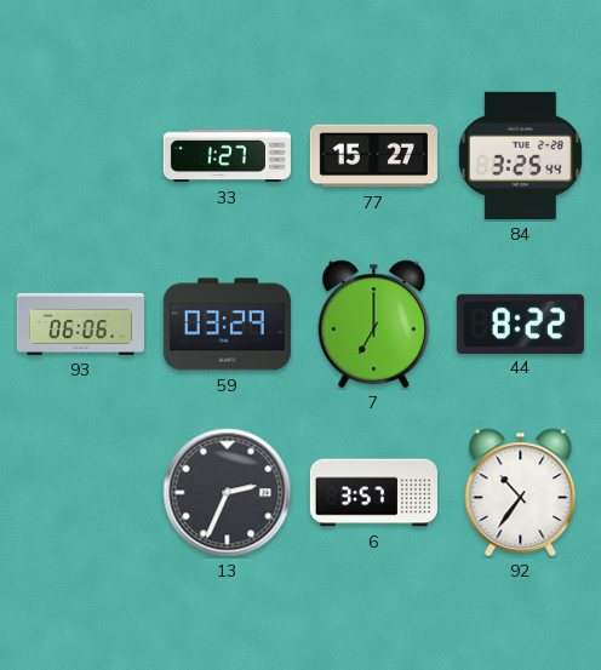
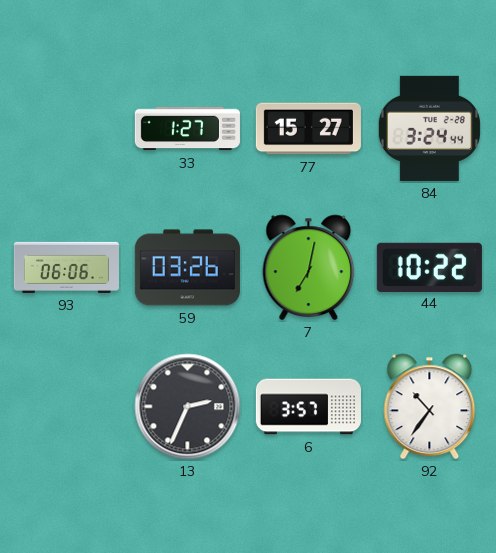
84: 3:25 -> 3:24 (429, 128)
59: 03:29 -> 03:26 (187, 268)
7: 7:00 -> 7:02 (309, 268)
44: 8:22 -> 10:22 (429, 267)
